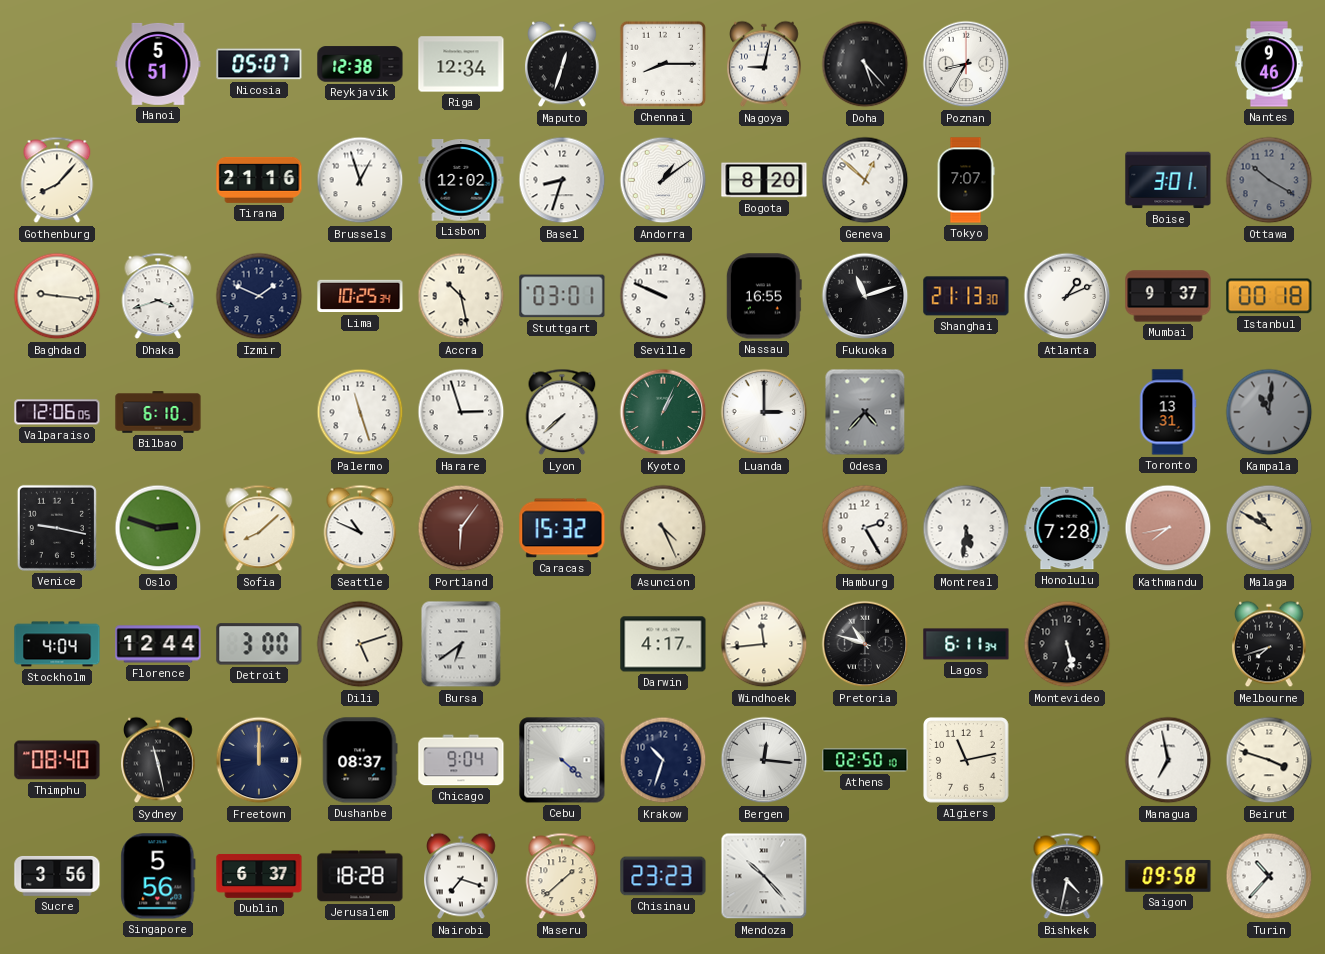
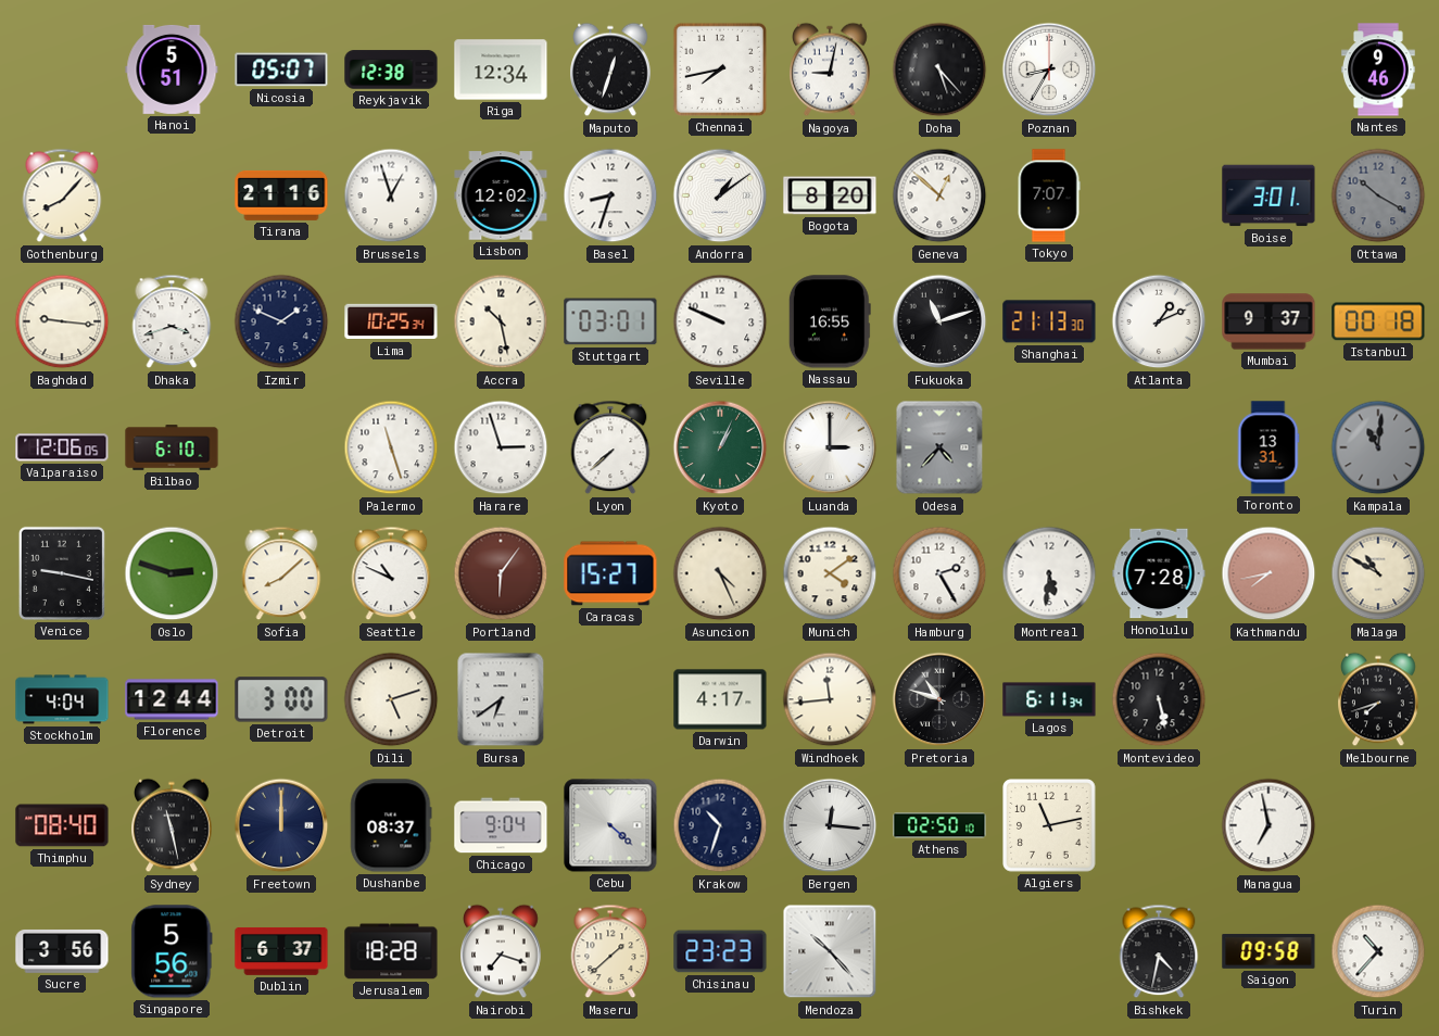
Chennai: 8:15 -> 7:43 (720, 70)
Caracas: 15:32 -> 15:27 (610, 573)
Munich: none -> 4:09 (830, 573)
Beirut: 3:48 -> none (1269, 760)
